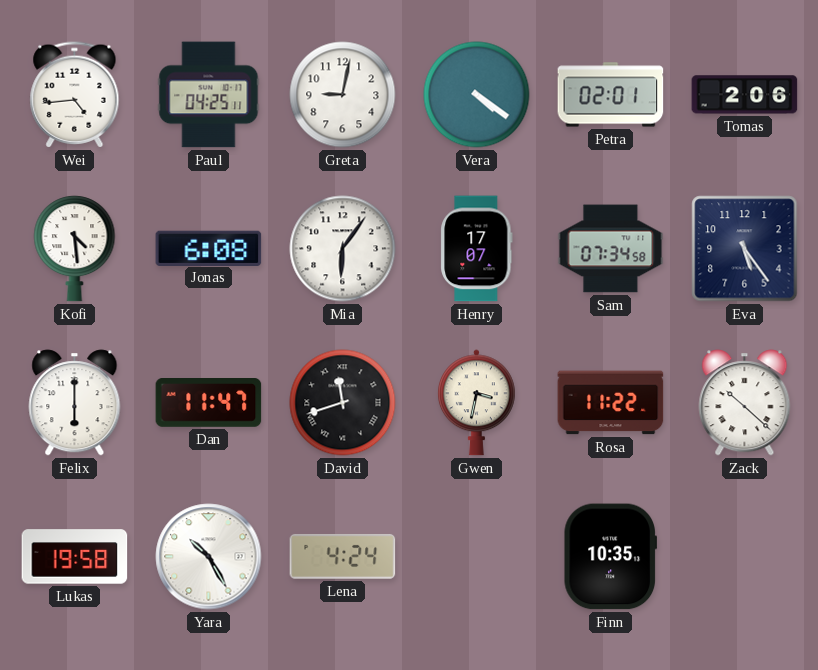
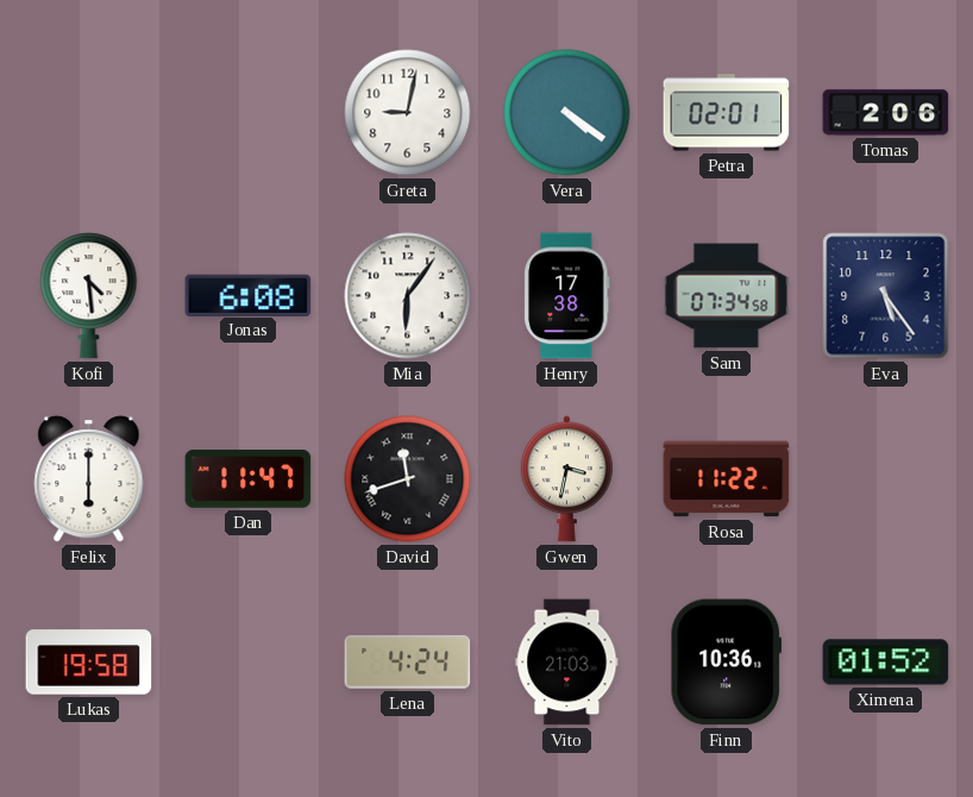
Wei: 4:44 -> none (75, 95)
Paul: 04:25 -> none (209, 95)
Henry: 17:07 -> 17:38 (567, 296)
Zack: 10:22 -> none (745, 403)
Yara: 10:25 -> none (209, 557)
Vito: none -> 21:03 (567, 663)
Finn: 10:35 -> 10:36 (726, 663)
Ximena: none -> 01:52 (886, 663)
